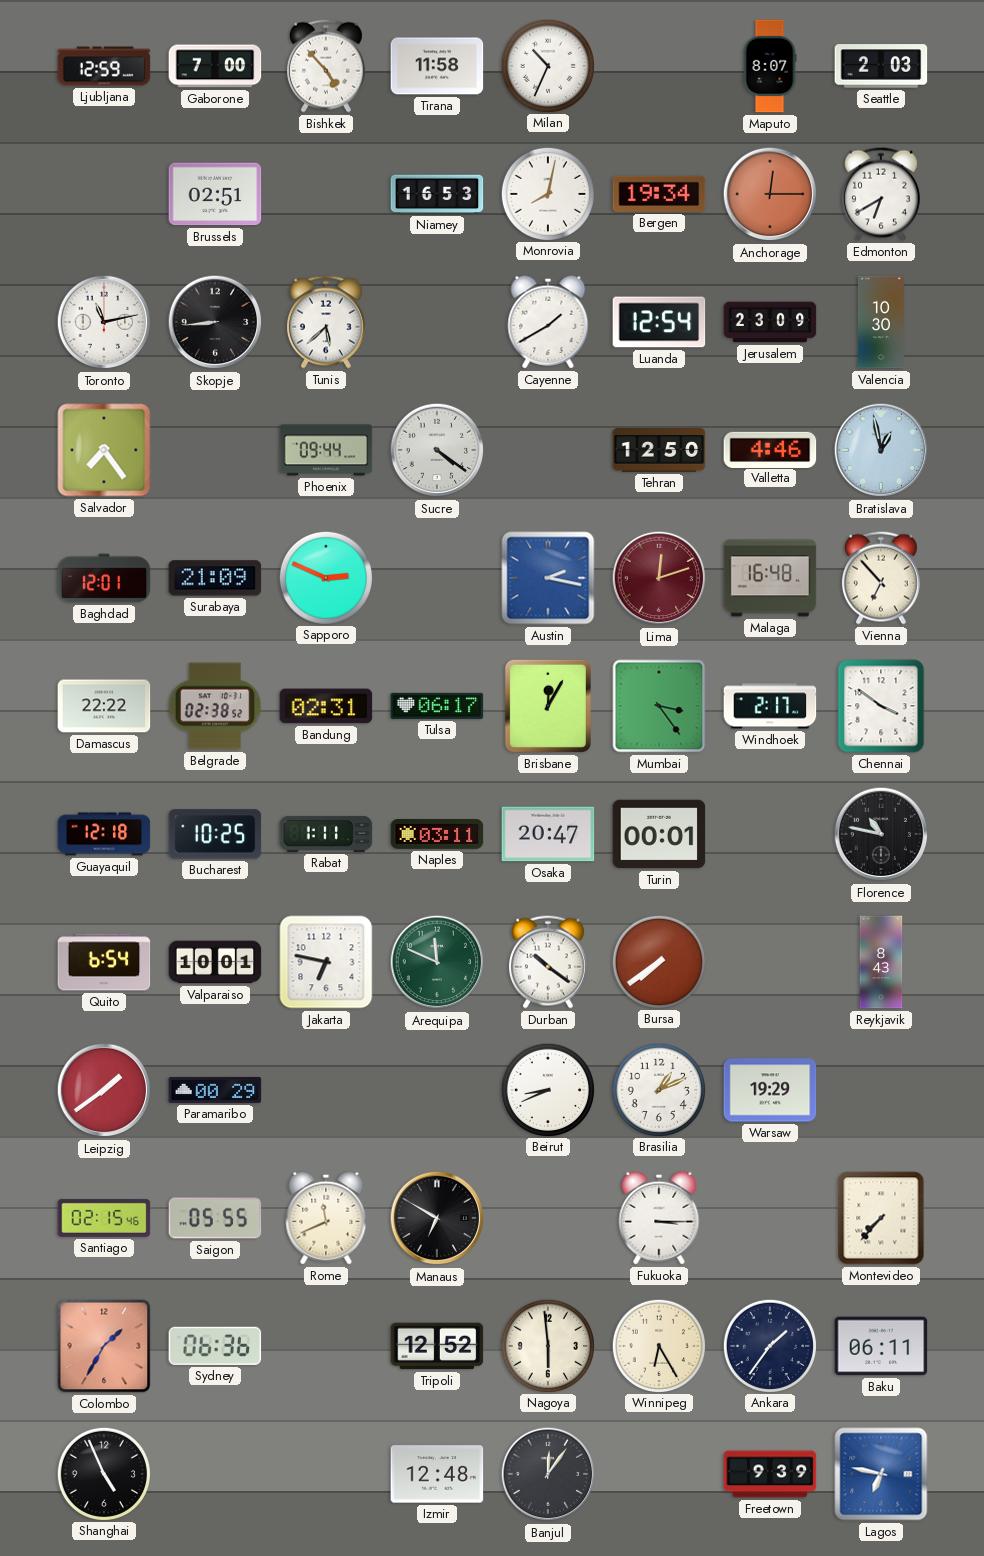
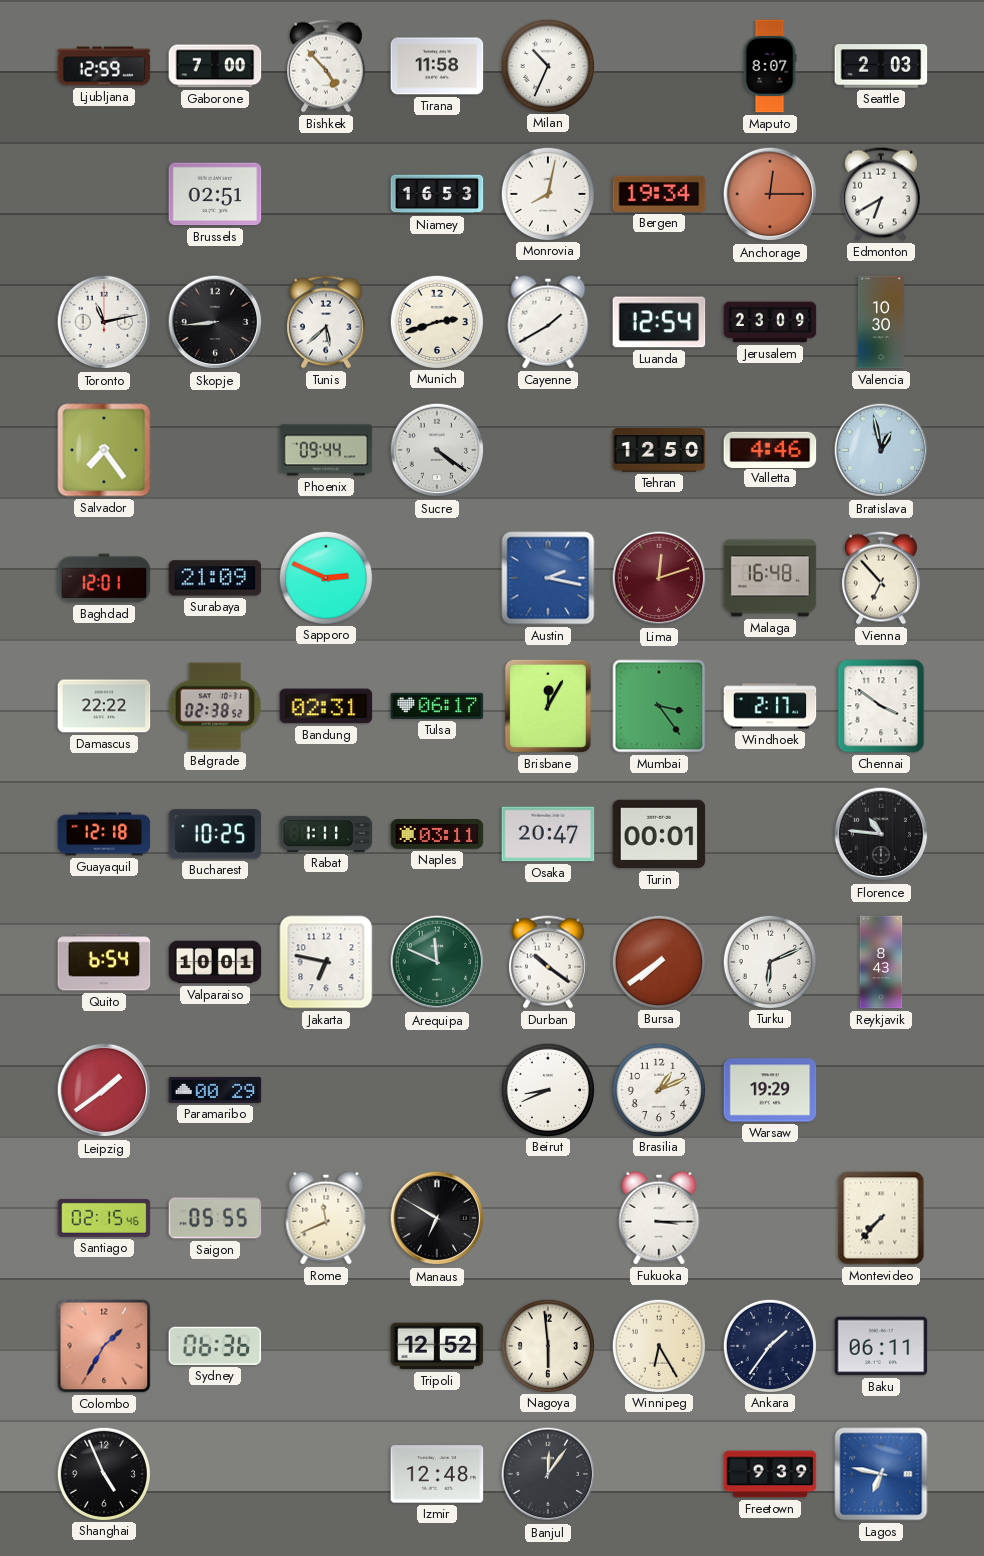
Munich: none -> 2:42 (436, 321)
Florence: 10:47 -> 10:46 (881, 834)
Turku: none -> 6:11 (769, 961)
